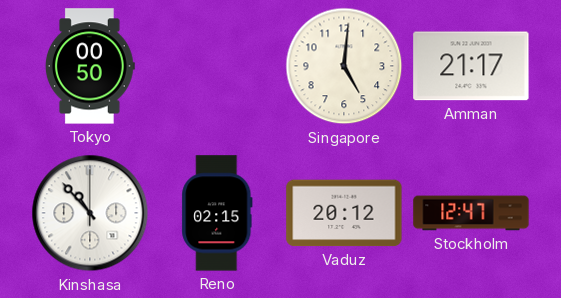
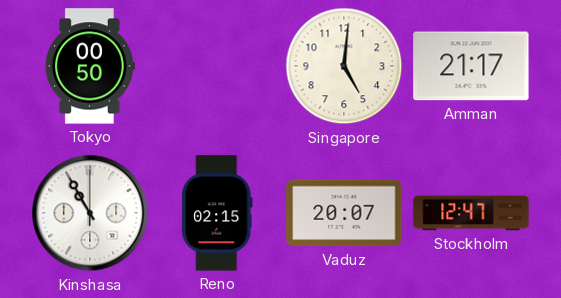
Kinshasa: 10:53 -> 10:55 (90, 213)
Vaduz: 20:12 -> 20:07 (344, 213)
